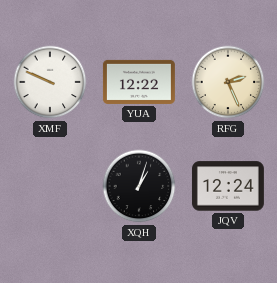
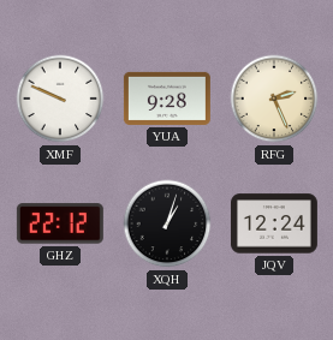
YUA: 12:22 -> 9:28 (167, 99)
GHZ: none -> 22:12 (60, 223)
